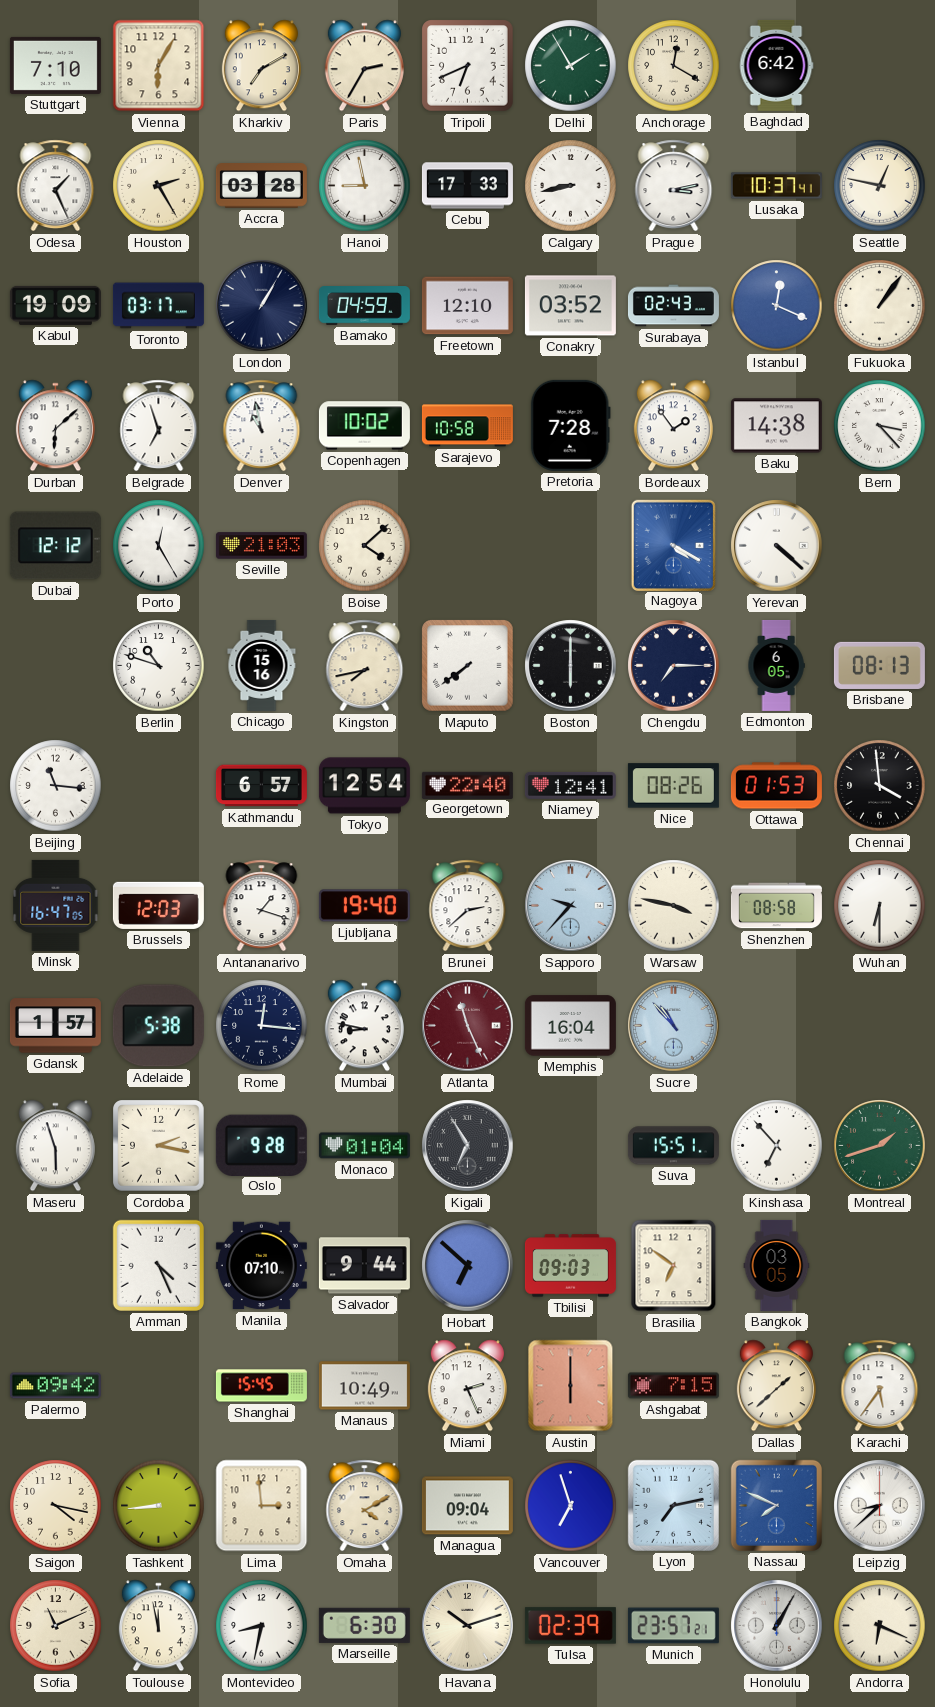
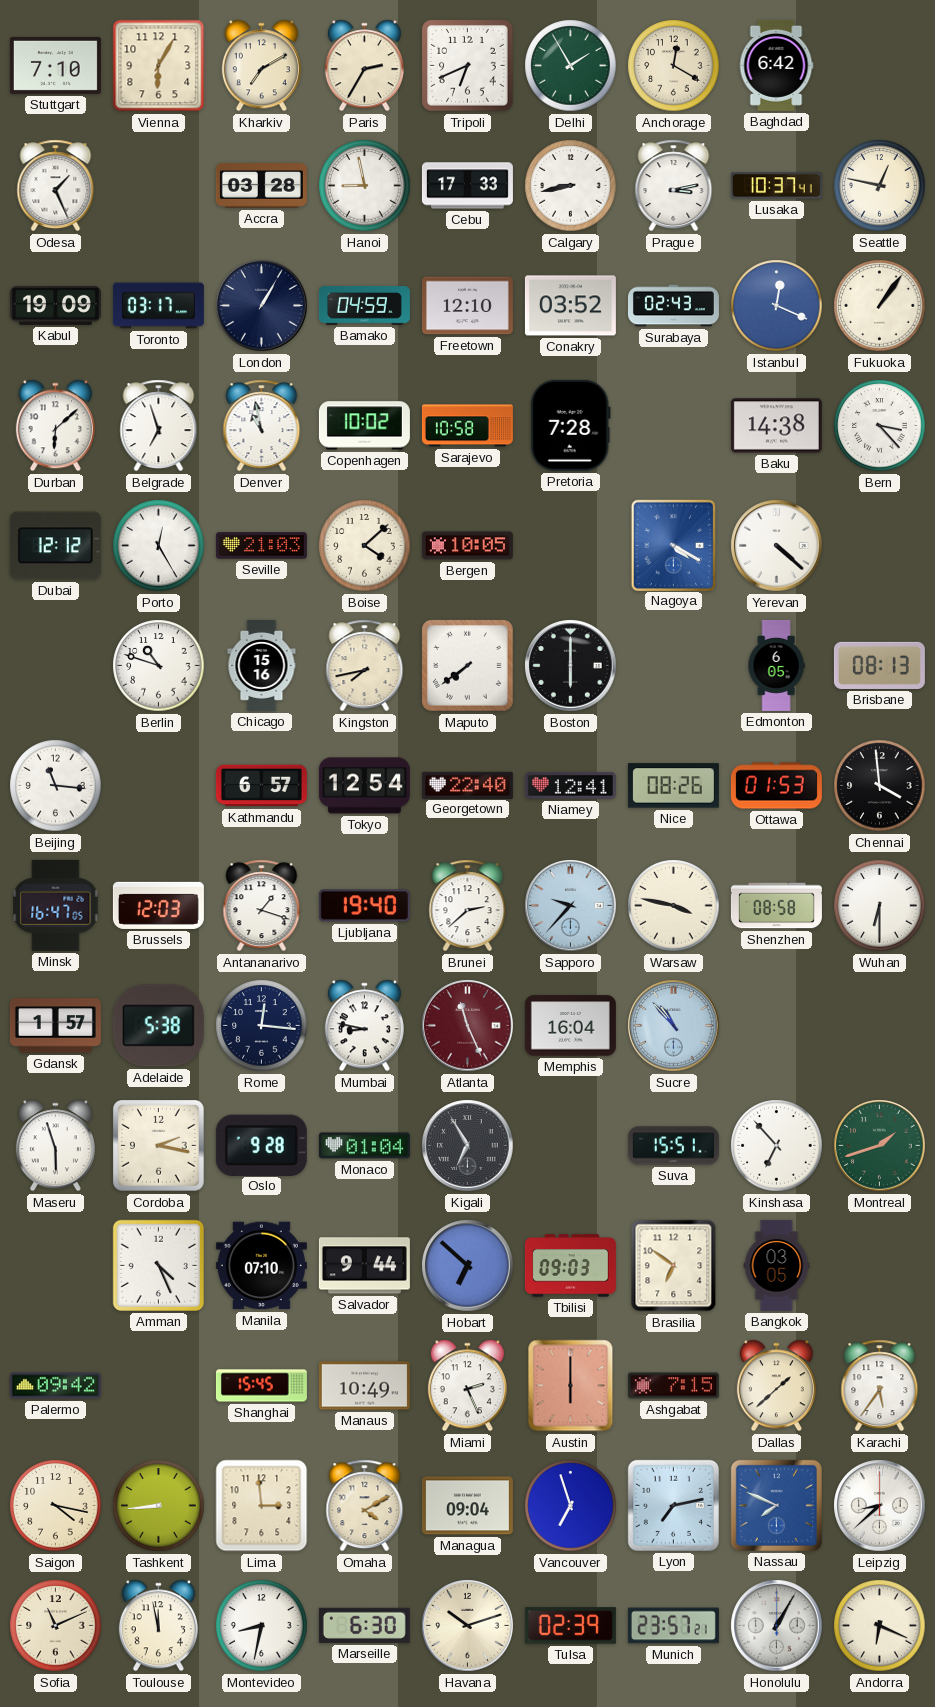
Houston: 2:25 -> none (159, 186)
Bordeaux: 1:54 -> none (673, 426)
Bergen: none -> 10:05 (467, 546)
Chengdu: 7:15 -> none (674, 666)
